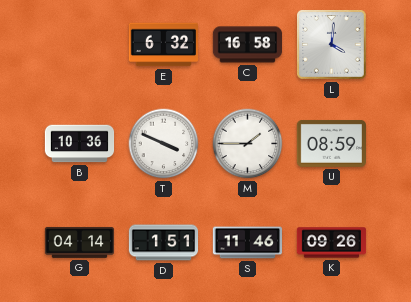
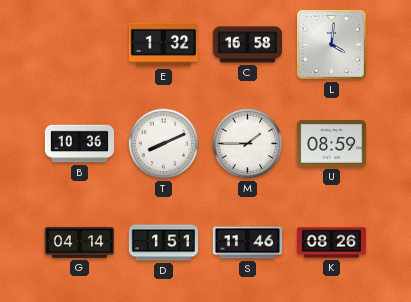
E: 6:32 -> 1:32 (163, 45)
T: 3:49 -> 8:11 (164, 144)
K: 09:26 -> 08:26 (332, 243)
